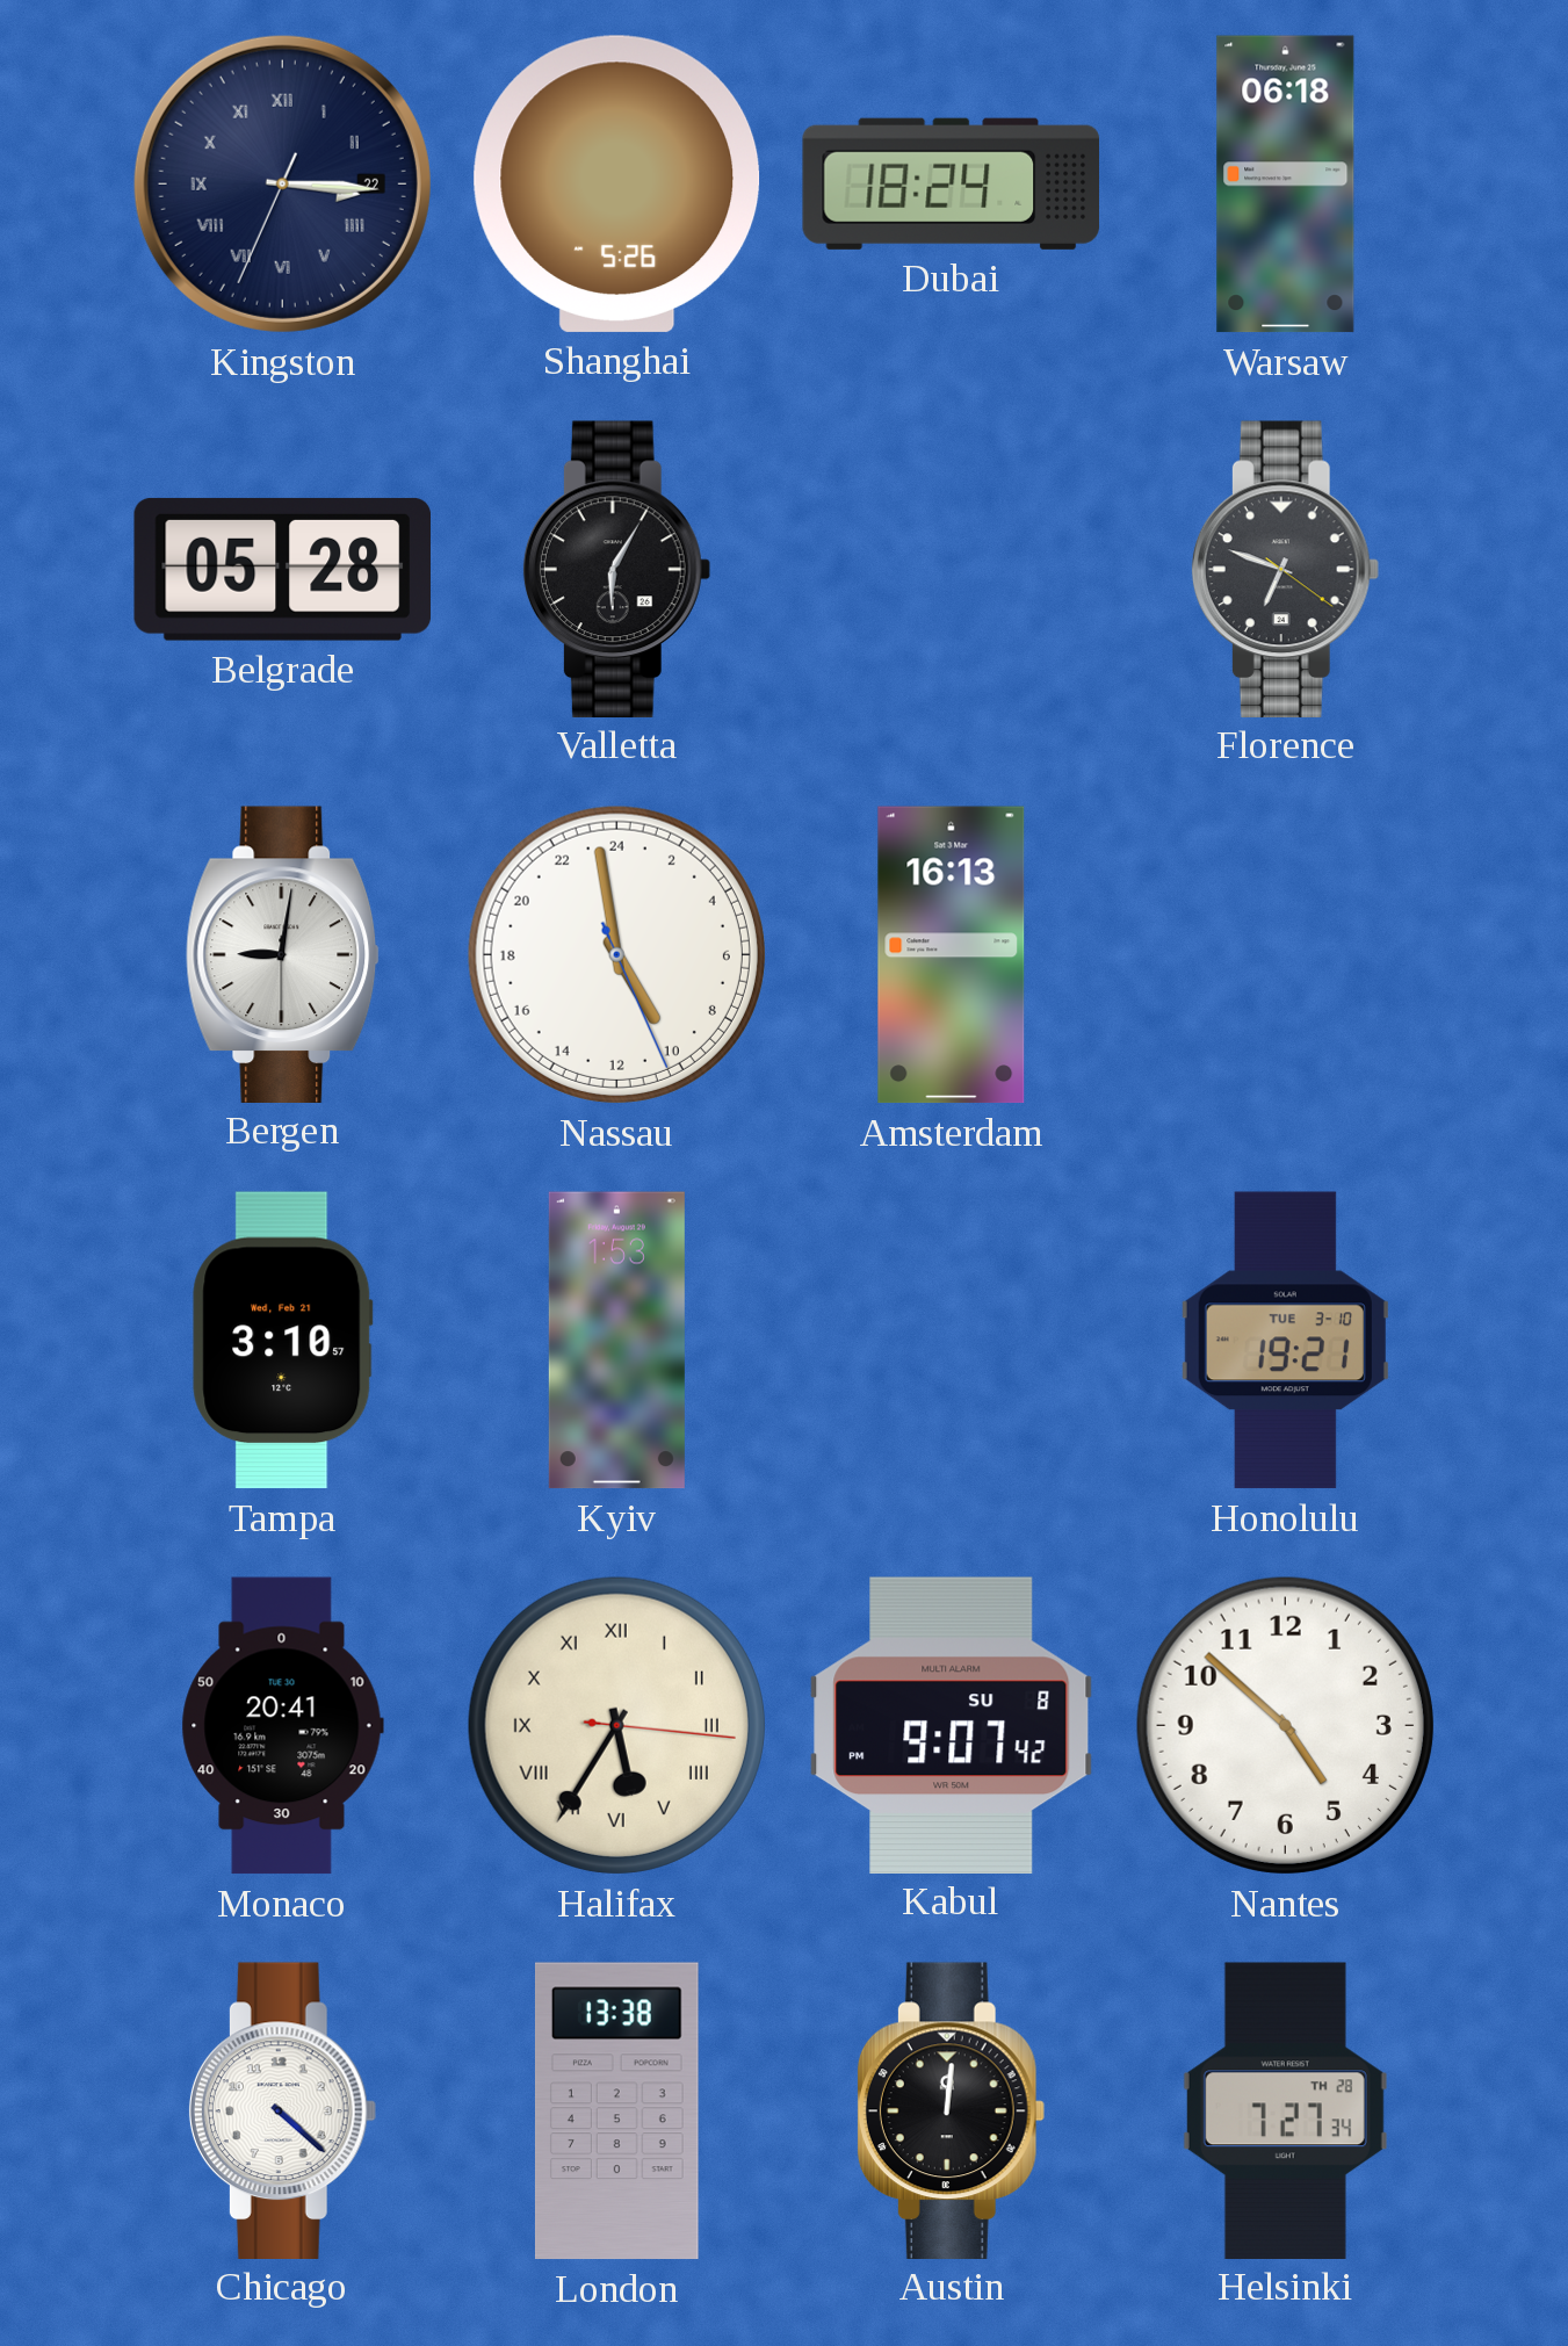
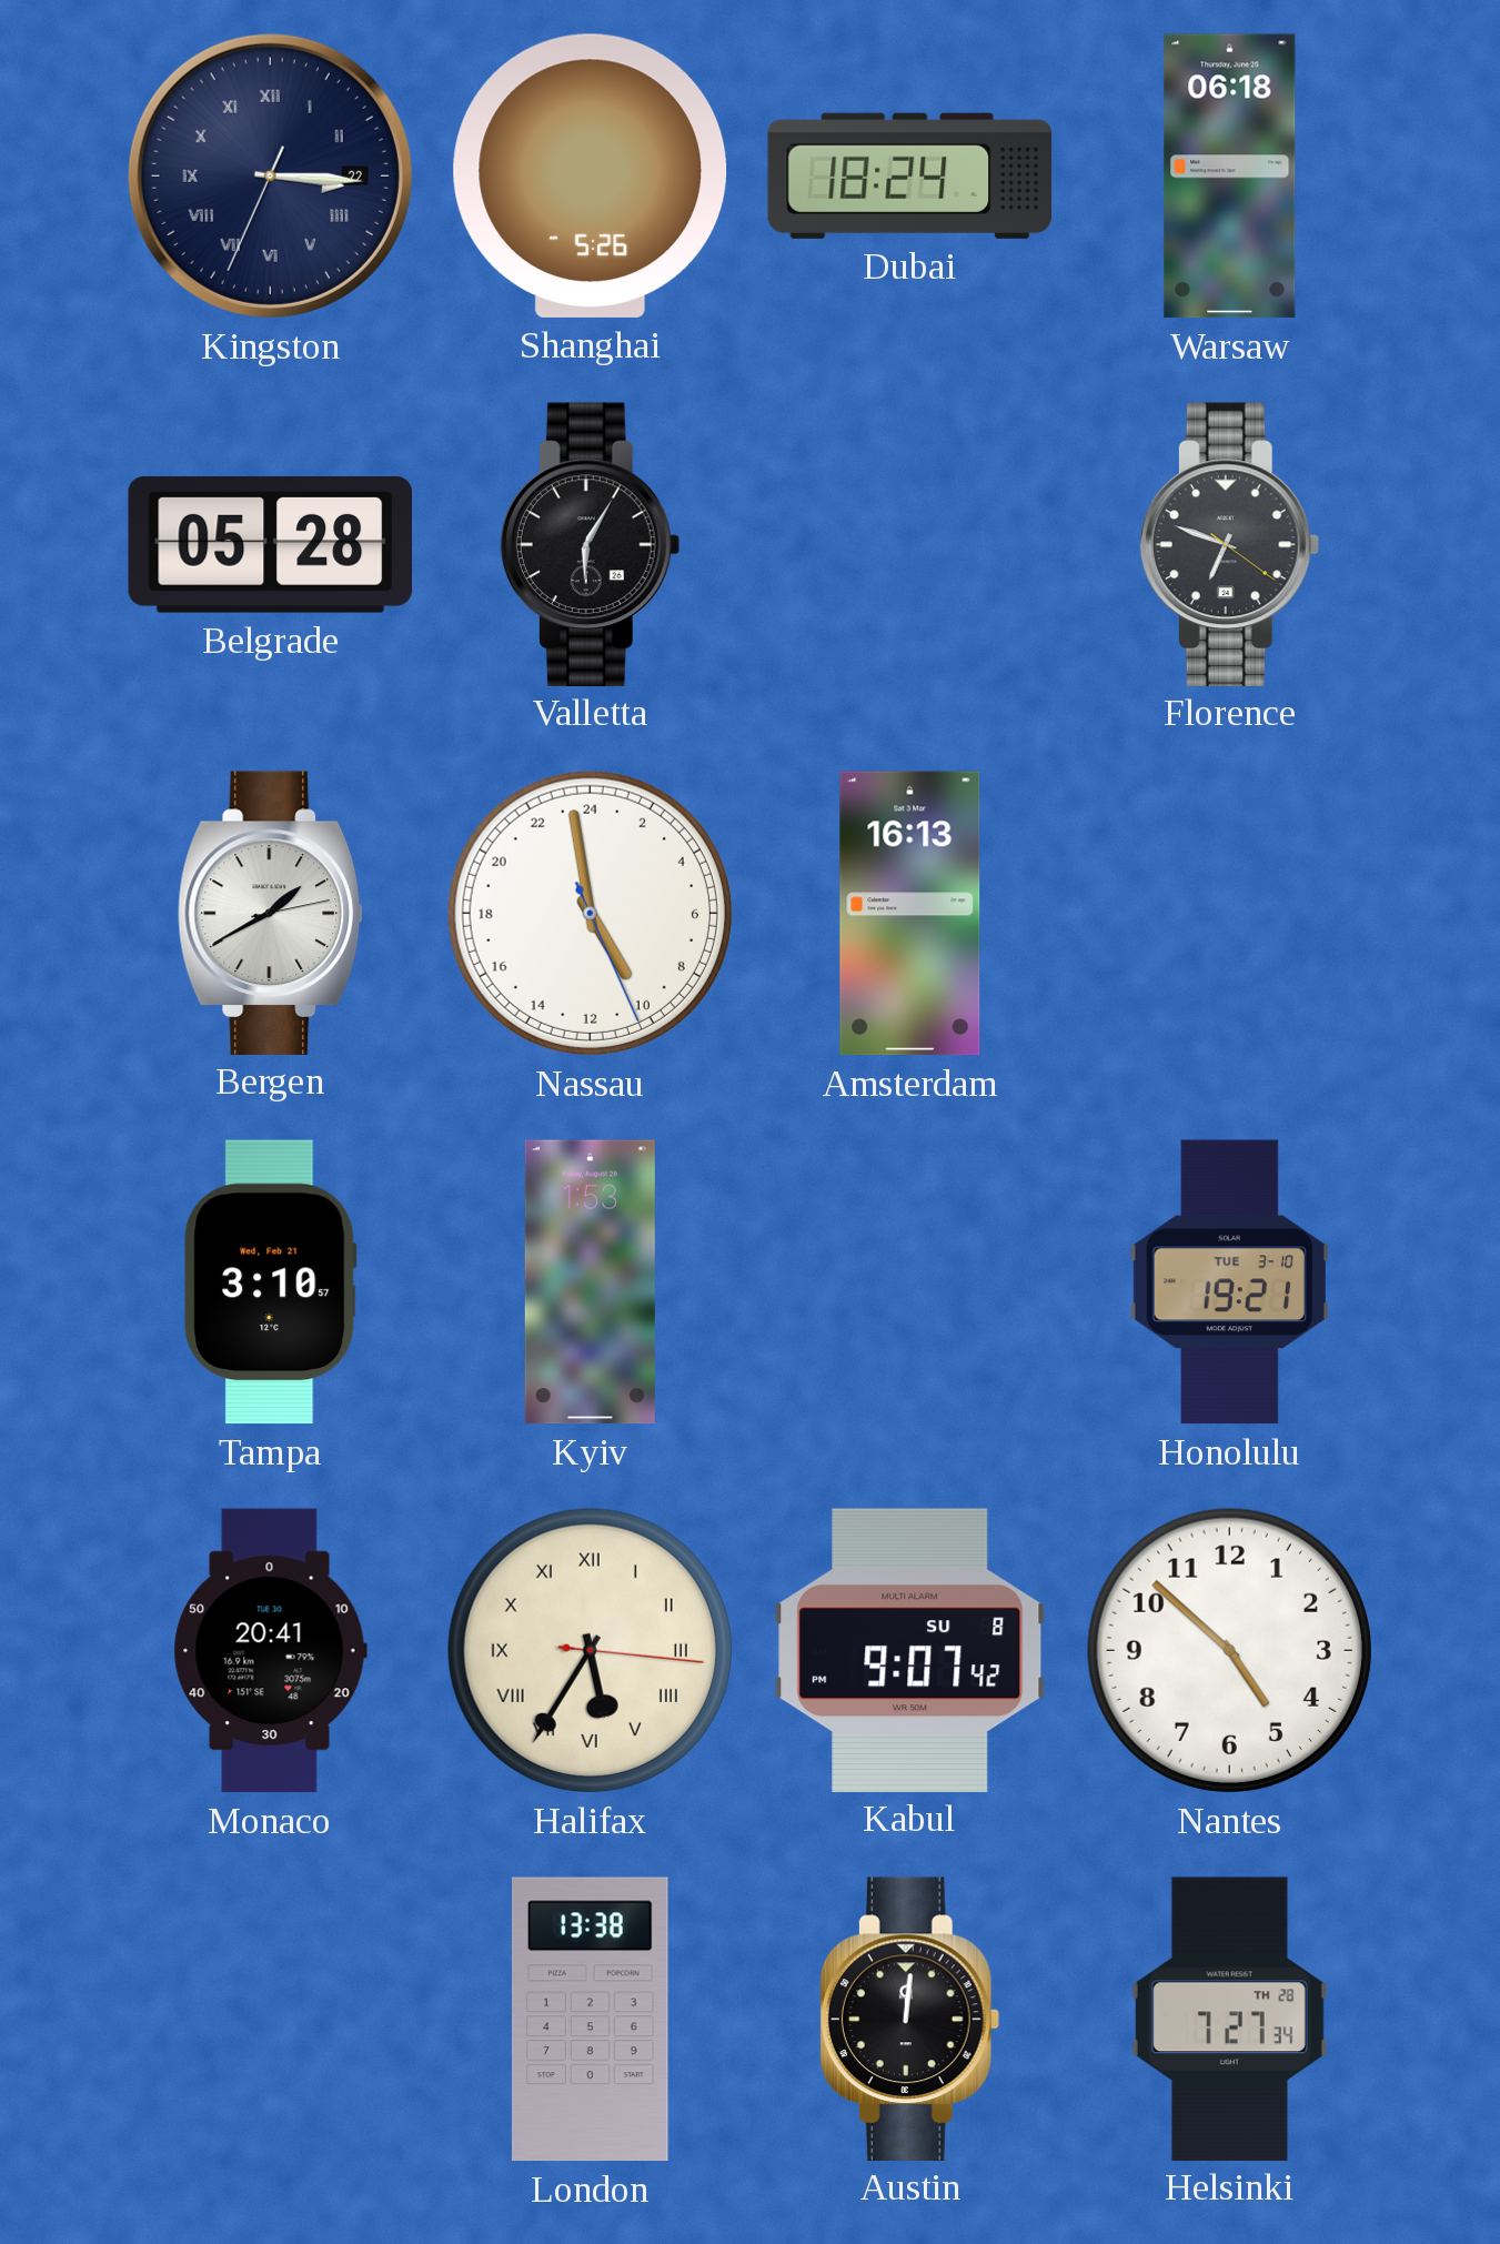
Bergen: 9:01 -> 1:40 (271, 913)
Chicago: 4:22 -> none (282, 2110)
